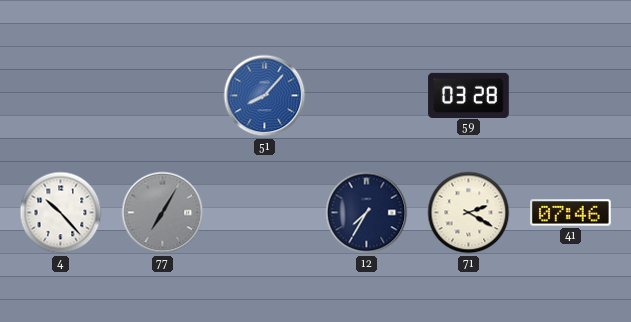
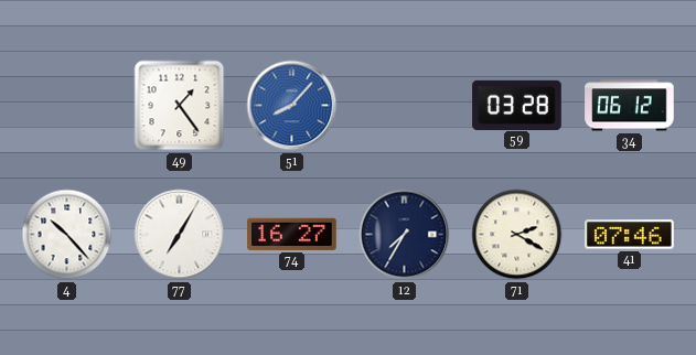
49: none -> 1:24 (180, 106)
34: none -> 06:12 (630, 106)
77 dial: grey -> white (180, 235)
74: none -> 16:27 (292, 234)
